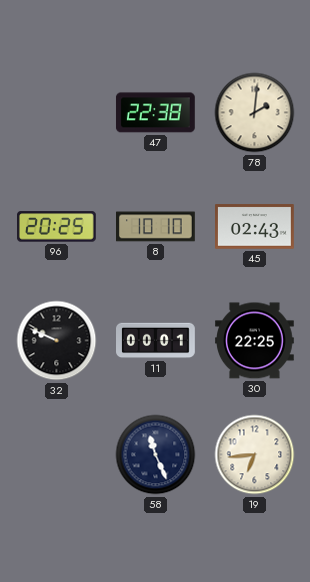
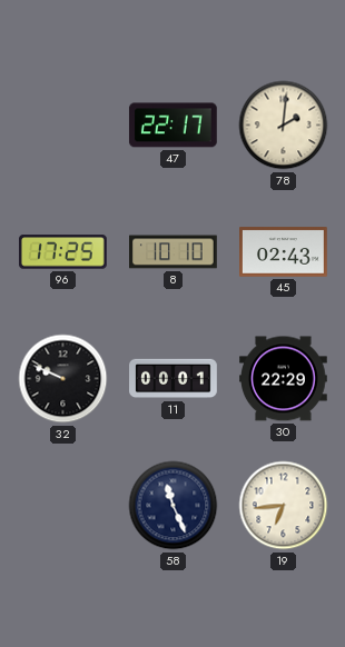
47: 22:38 -> 22:17 (172, 126)
96: 20:25 -> 17:25 (63, 252)
30: 22:25 -> 22:29 (284, 379)
